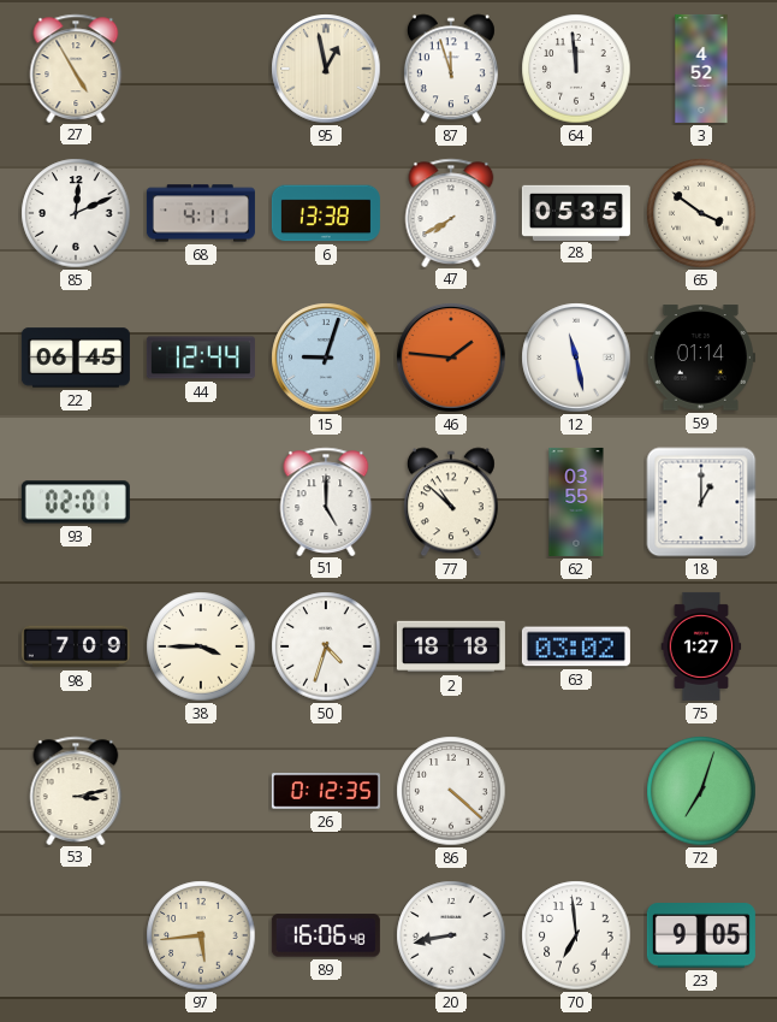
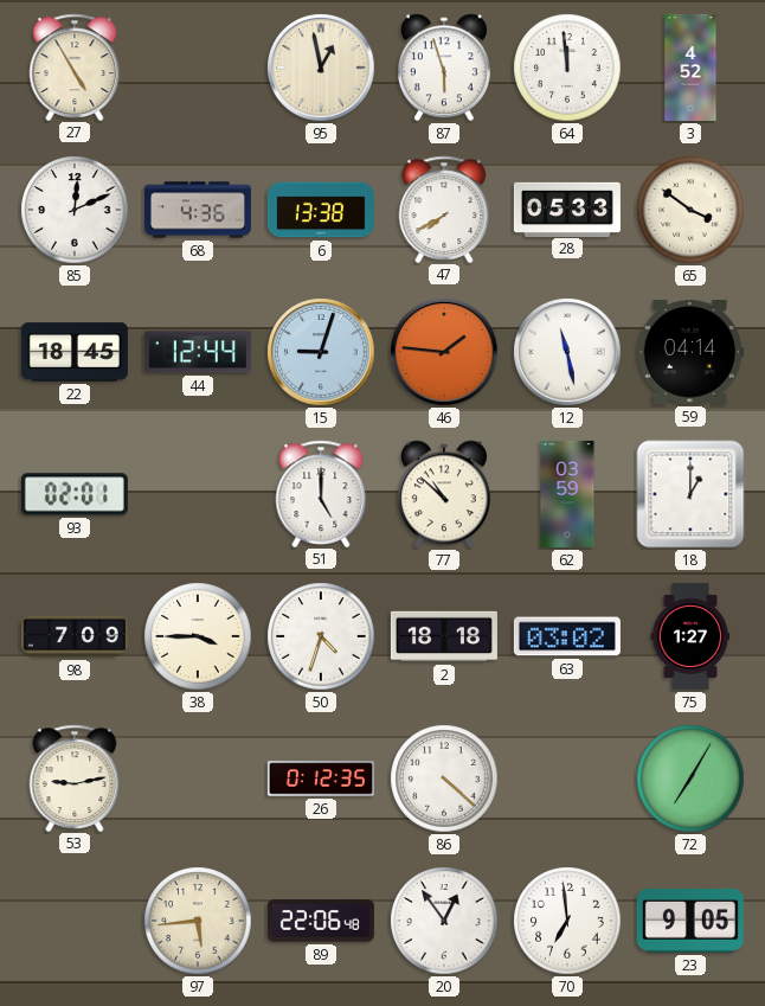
87: 11:57 -> 5:57 (444, 68)
68: 4:11 -> 4:36 (198, 210)
28: 05:35 -> 05:33 (567, 209)
22: 06:45 -> 18:45 (75, 352)
59: 01:14 -> 04:14 (690, 352)
62: 03:55 -> 03:59 (567, 494)
53: 3:13 -> 9:13 (75, 777)
72: 7:03 -> 7:05 (690, 778)
89: 16:06 -> 22:06 (321, 921)
20: 8:43 -> 12:54 (444, 921)
